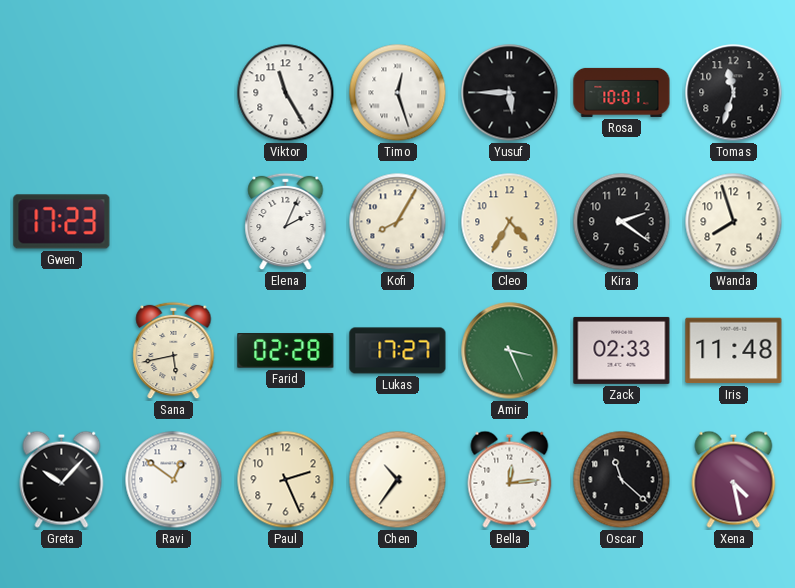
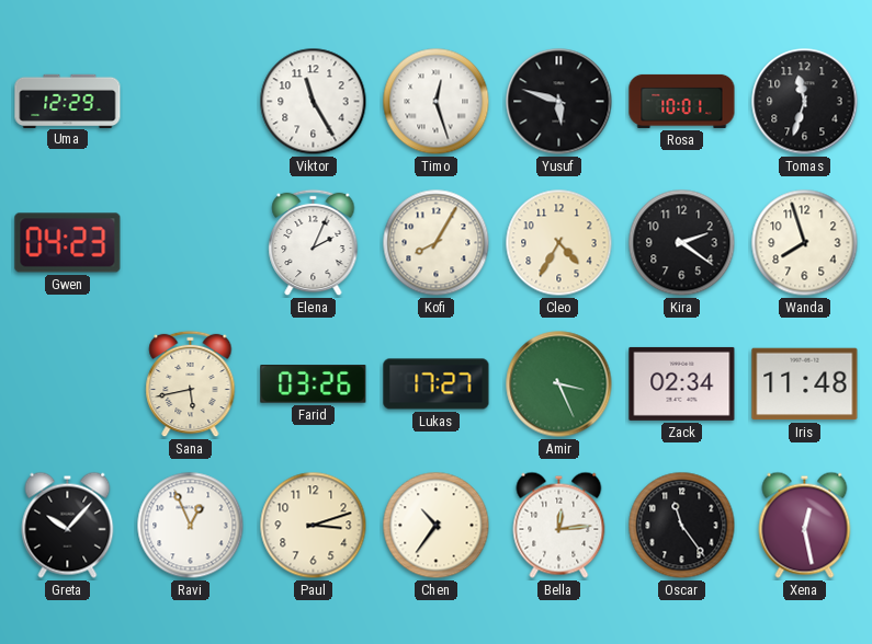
Uma: none -> 12:29 (68, 101)
Yusuf: 5:45 -> 5:48 (559, 102)
Gwen: 17:23 -> 04:23 (68, 243)
Farid: 02:28 -> 03:26 (314, 384)
Zack: 02:33 -> 02:34 (682, 383)
Ravi: 12:51 -> 12:56 (191, 526)
Paul: 2:26 -> 3:12 (314, 526)
Oscar: 11:22 -> 11:24 (682, 526)
Xena: 4:28 -> 12:28 (805, 525)
